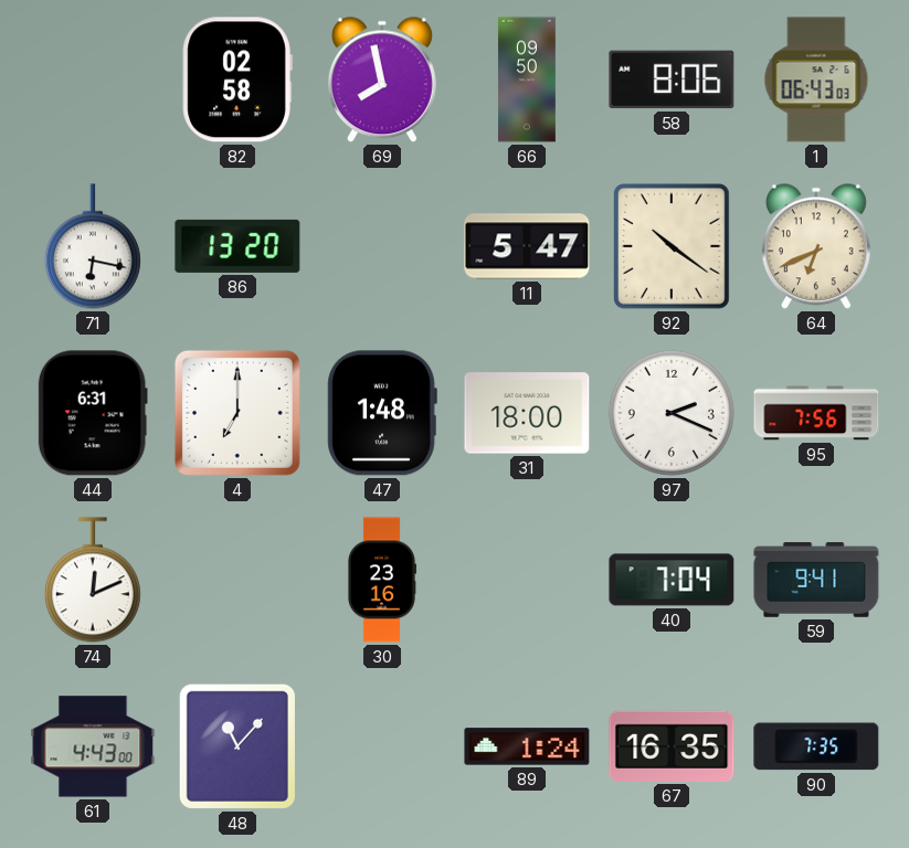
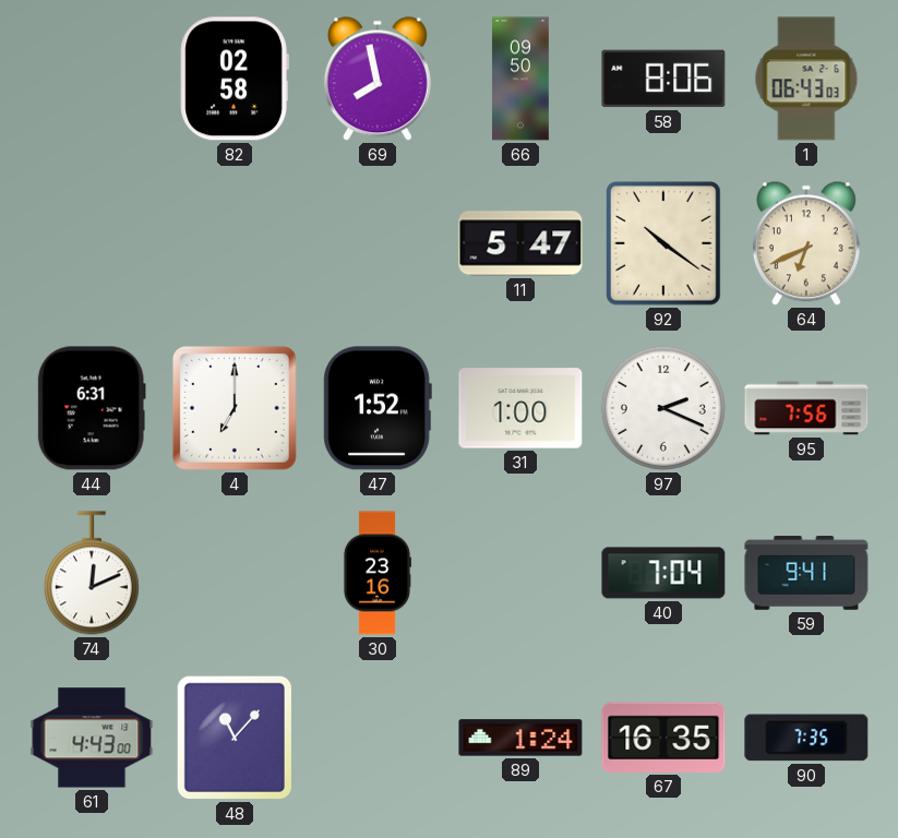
71: 6:17 -> none (93, 246)
86: 13:20 -> none (237, 246)
47: 1:48 -> 1:52 (378, 408)
31: 18:00 -> 1:00 (520, 408)
